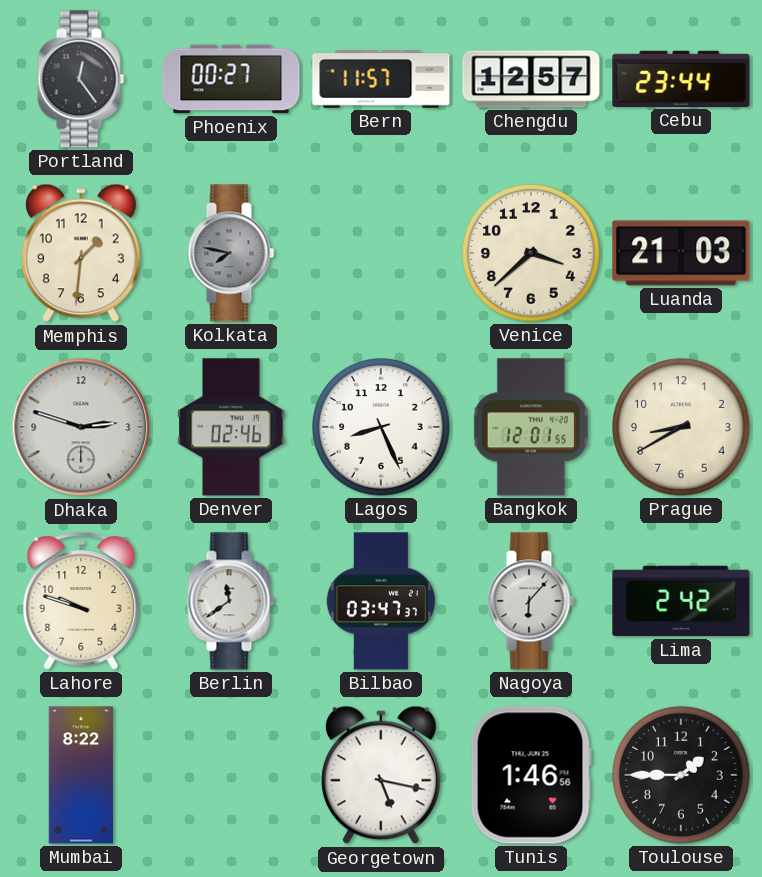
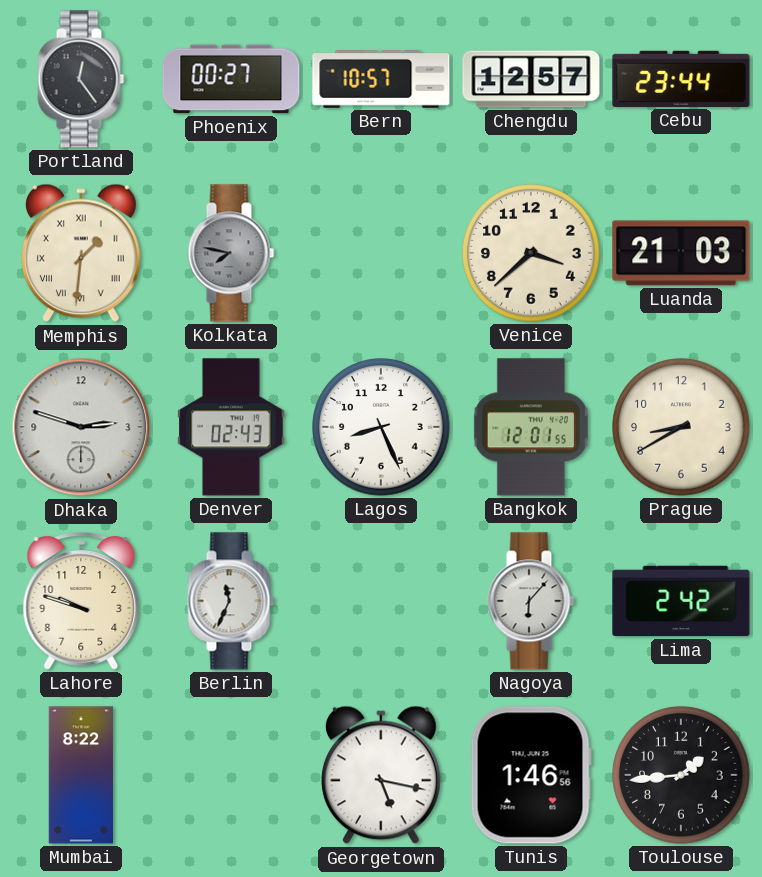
Bern: 11:57 -> 10:57 (381, 80)
Memphis numerals: Arabic -> Roman (82, 253)
Denver: 02:46 -> 02:43 (231, 427)
Berlin: 11:39 -> 11:34 (231, 601)
Bilbao: 03:47 -> none (380, 601)
Toulouse: 1:45 -> 1:44 (681, 775)
